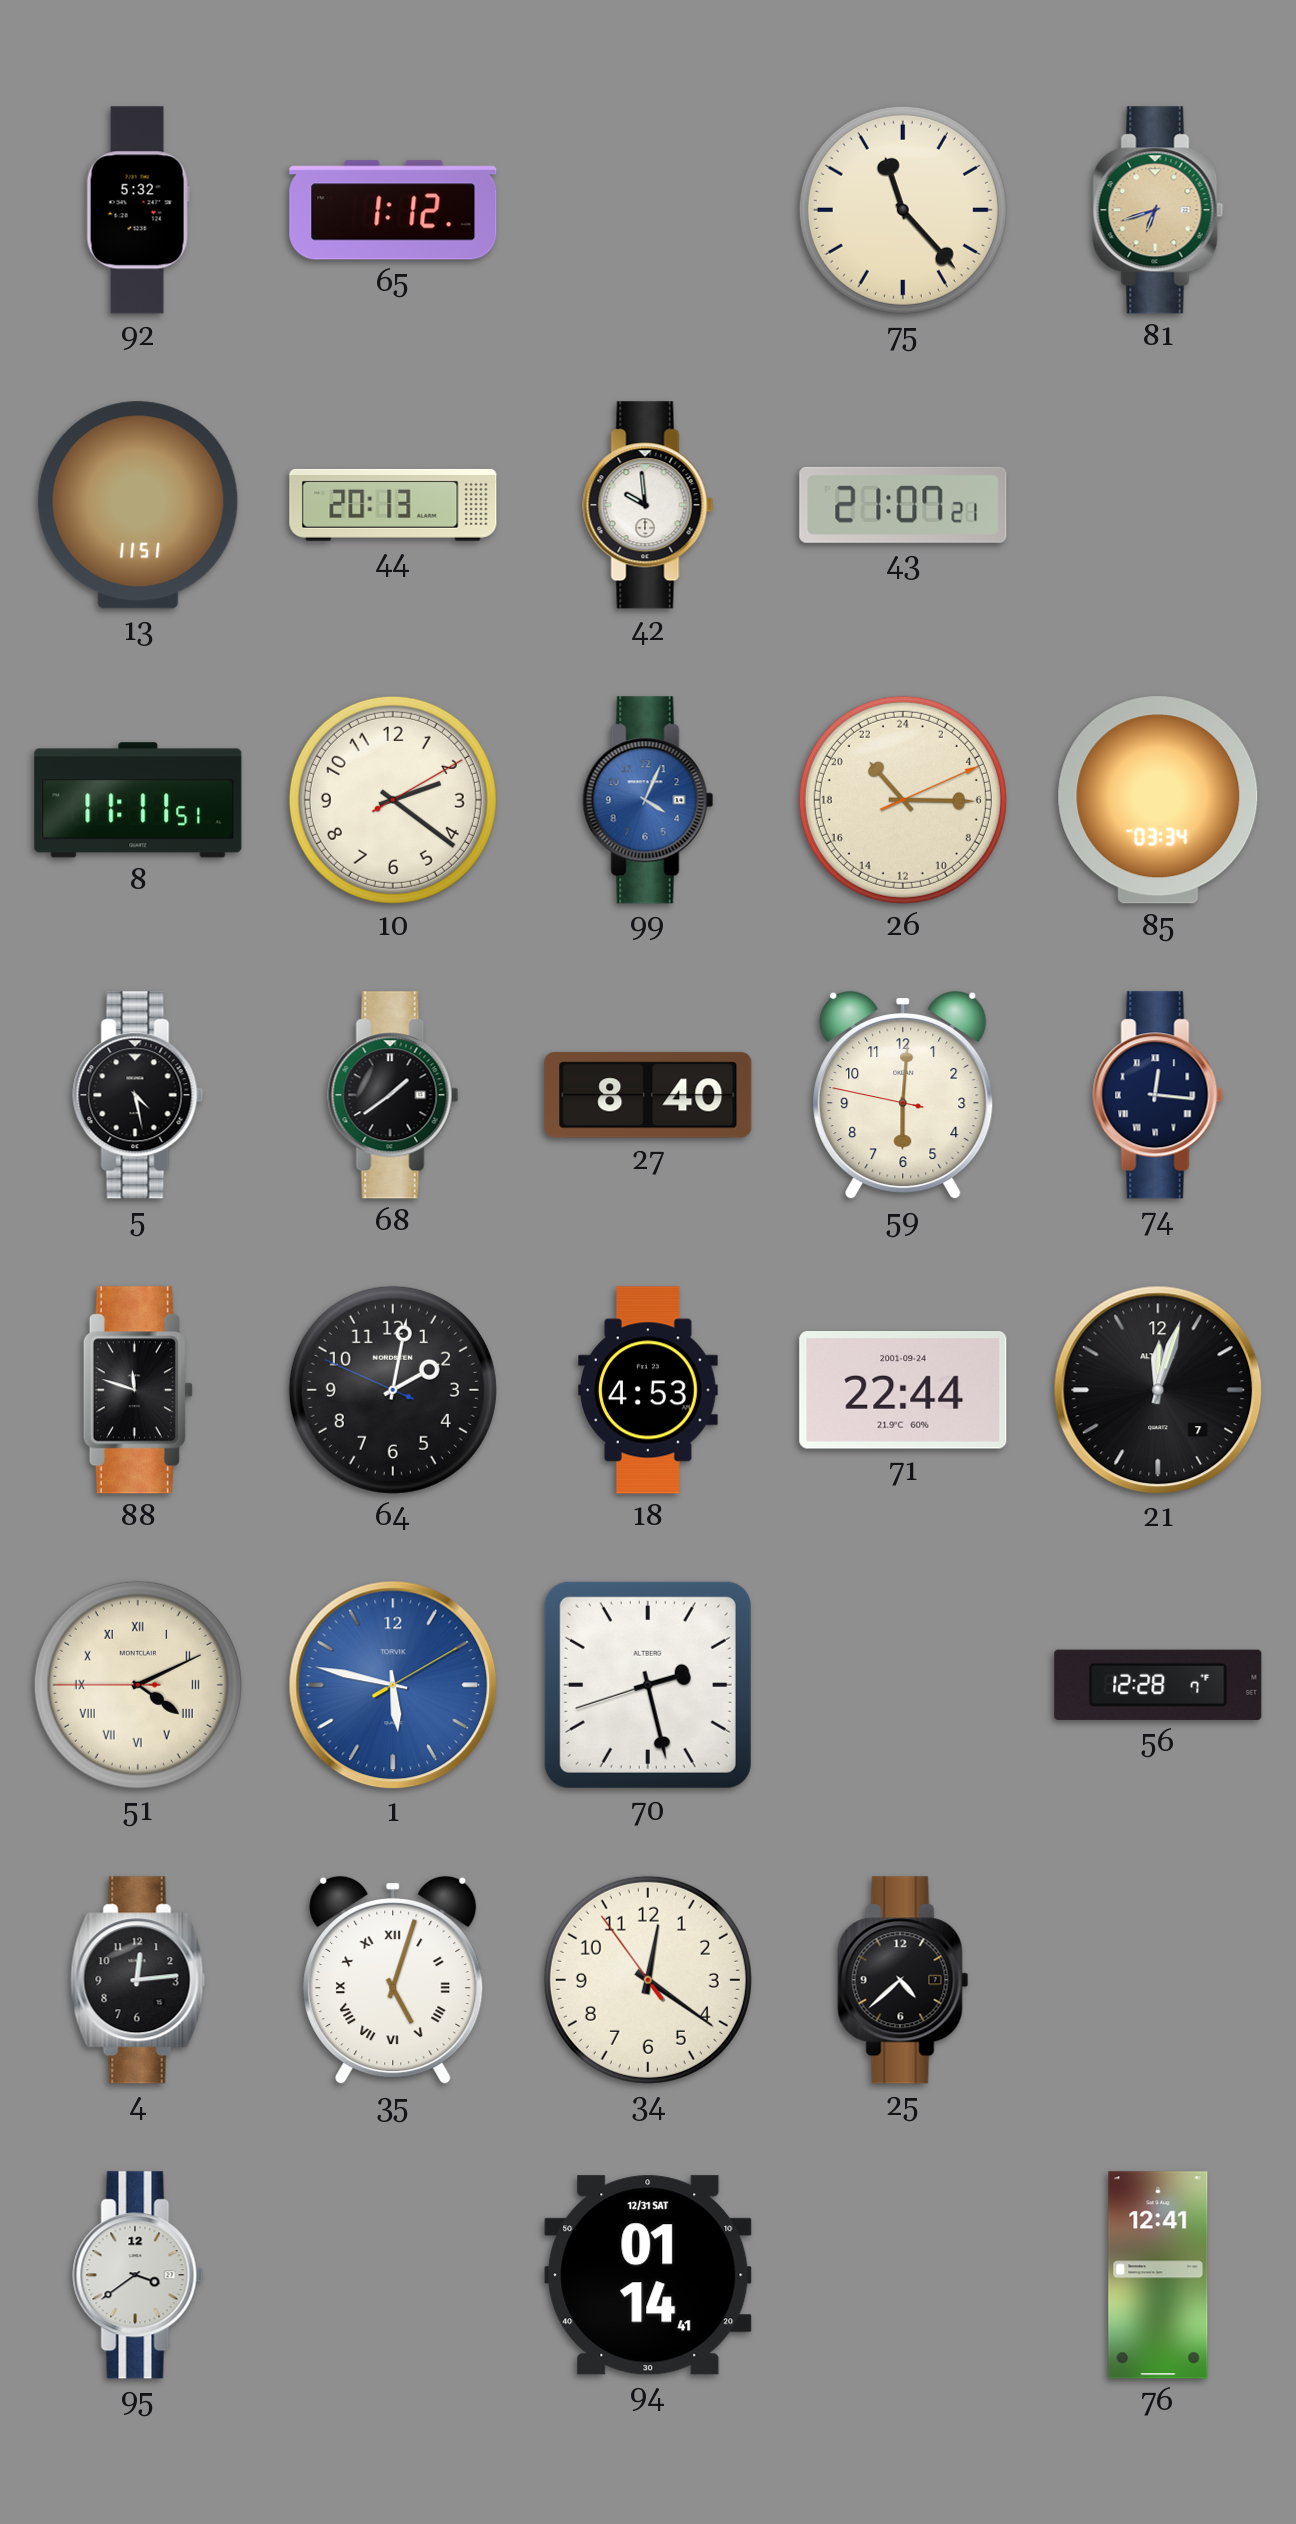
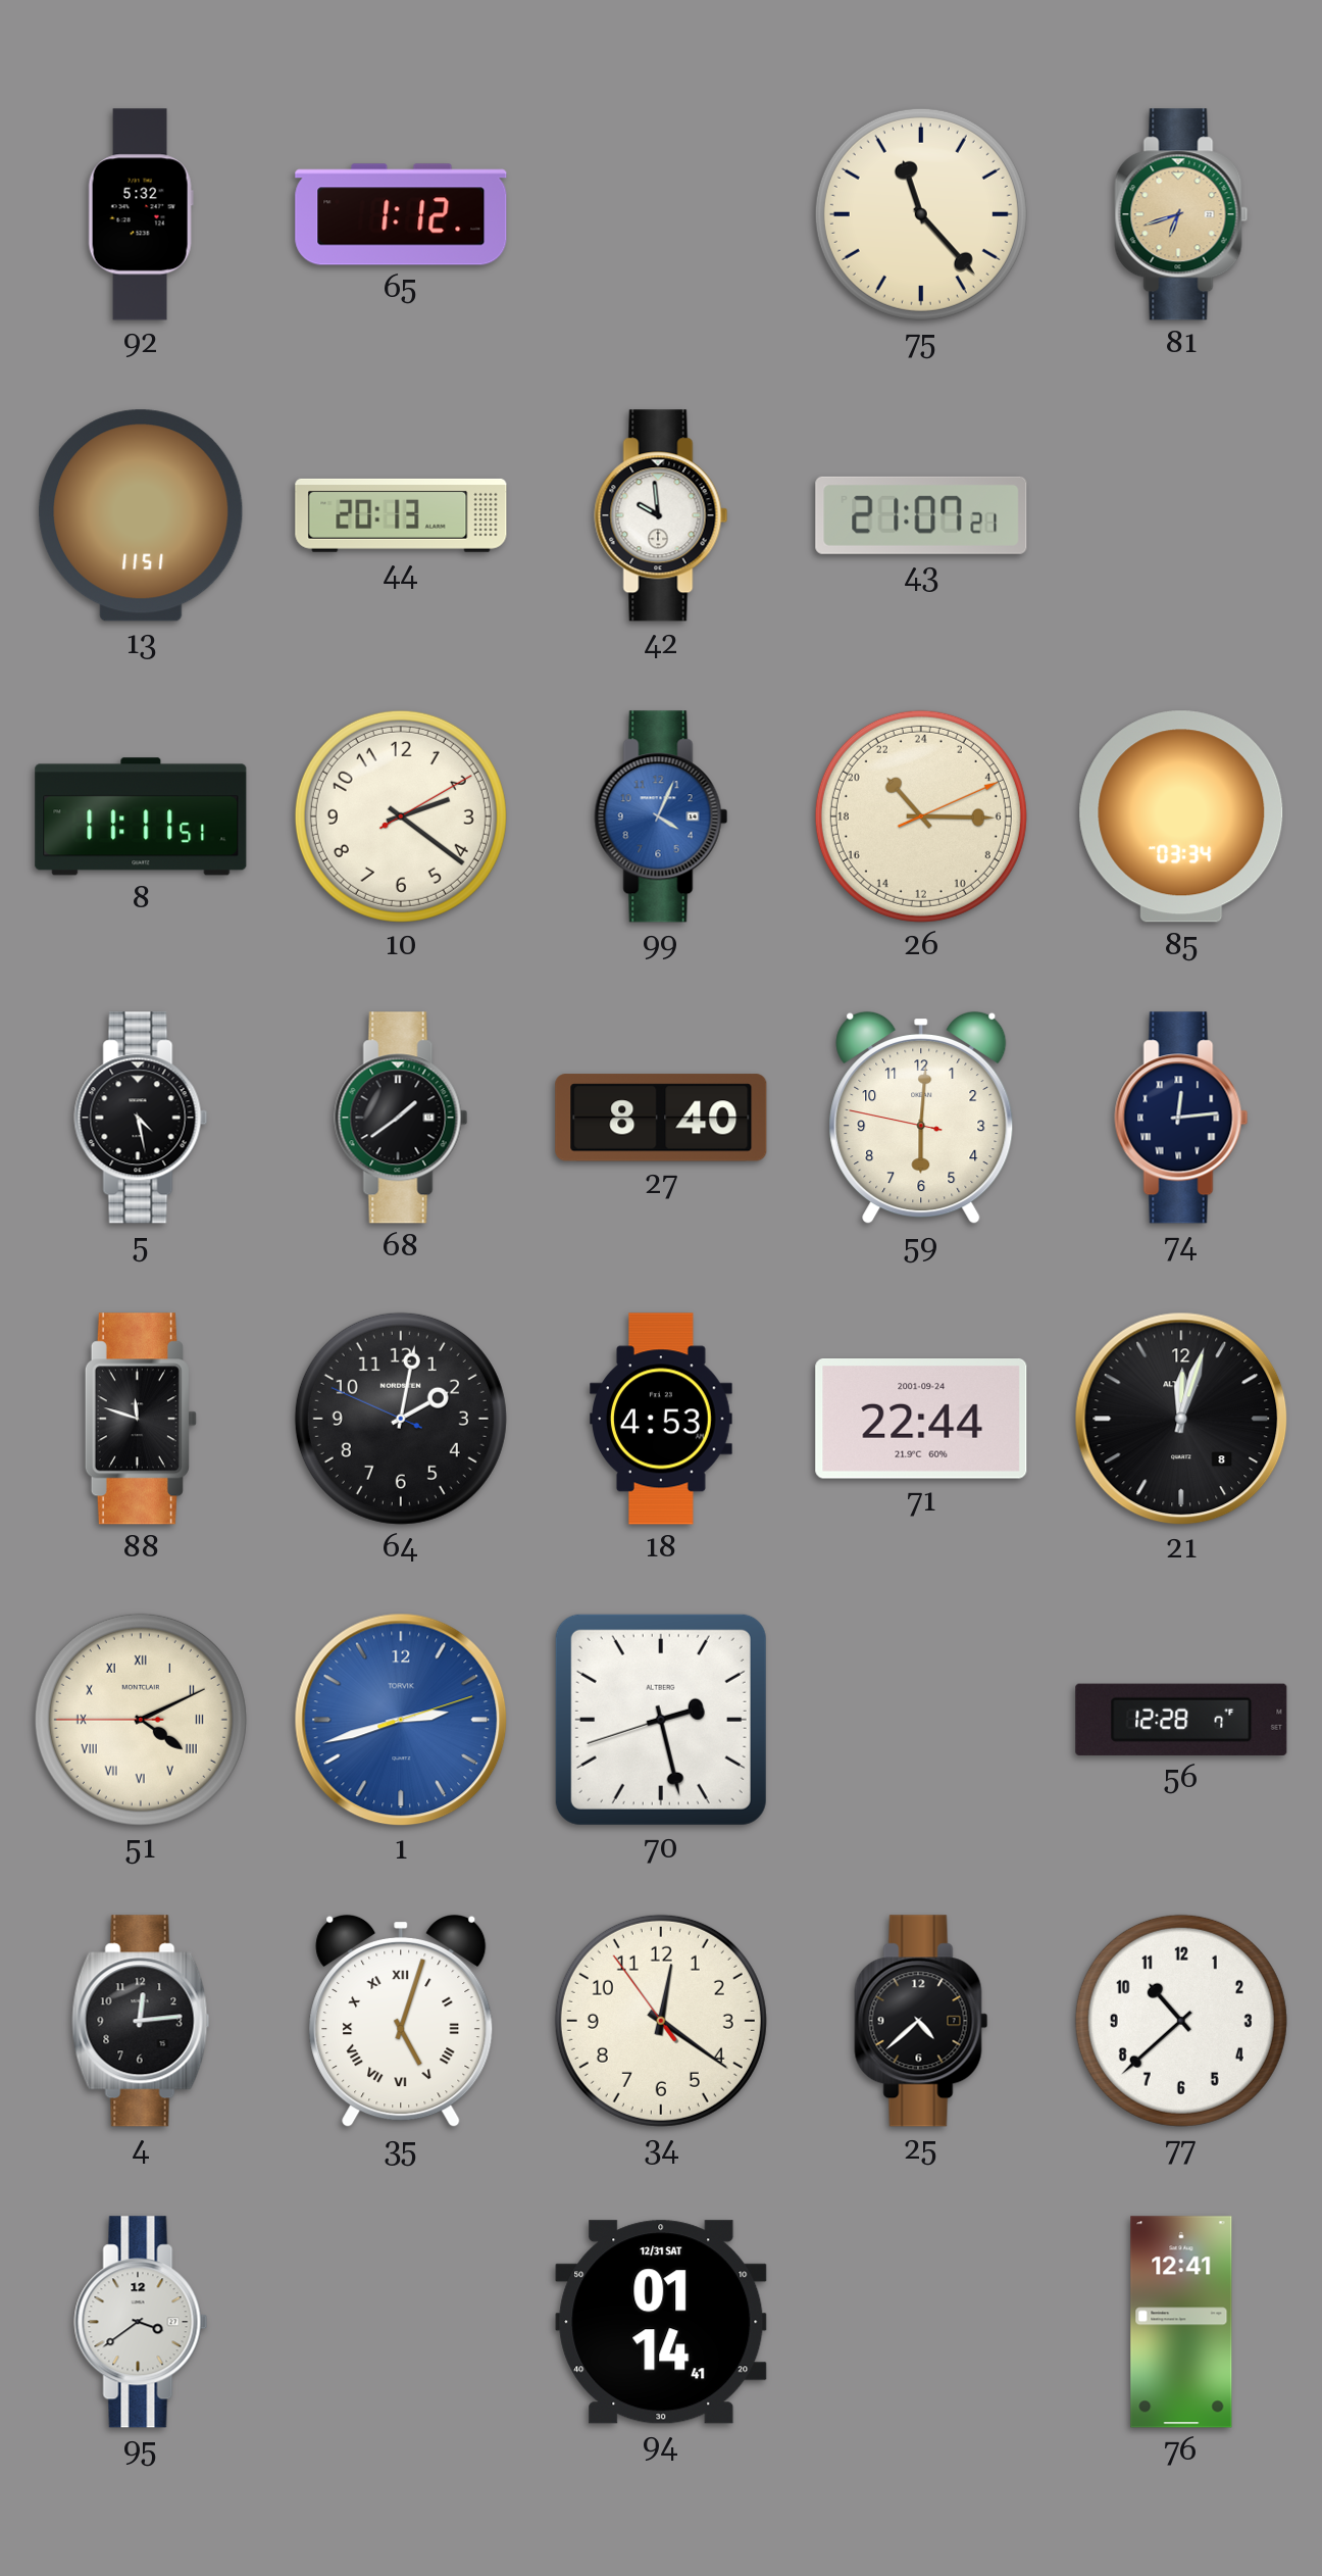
74: 12:16 -> 12:14 (1181, 1118)
21 date: 7 -> 8 (1181, 1419)
1: 5:47 -> 2:42 (401, 1720)
77: none -> 10:38 (1181, 2021)
